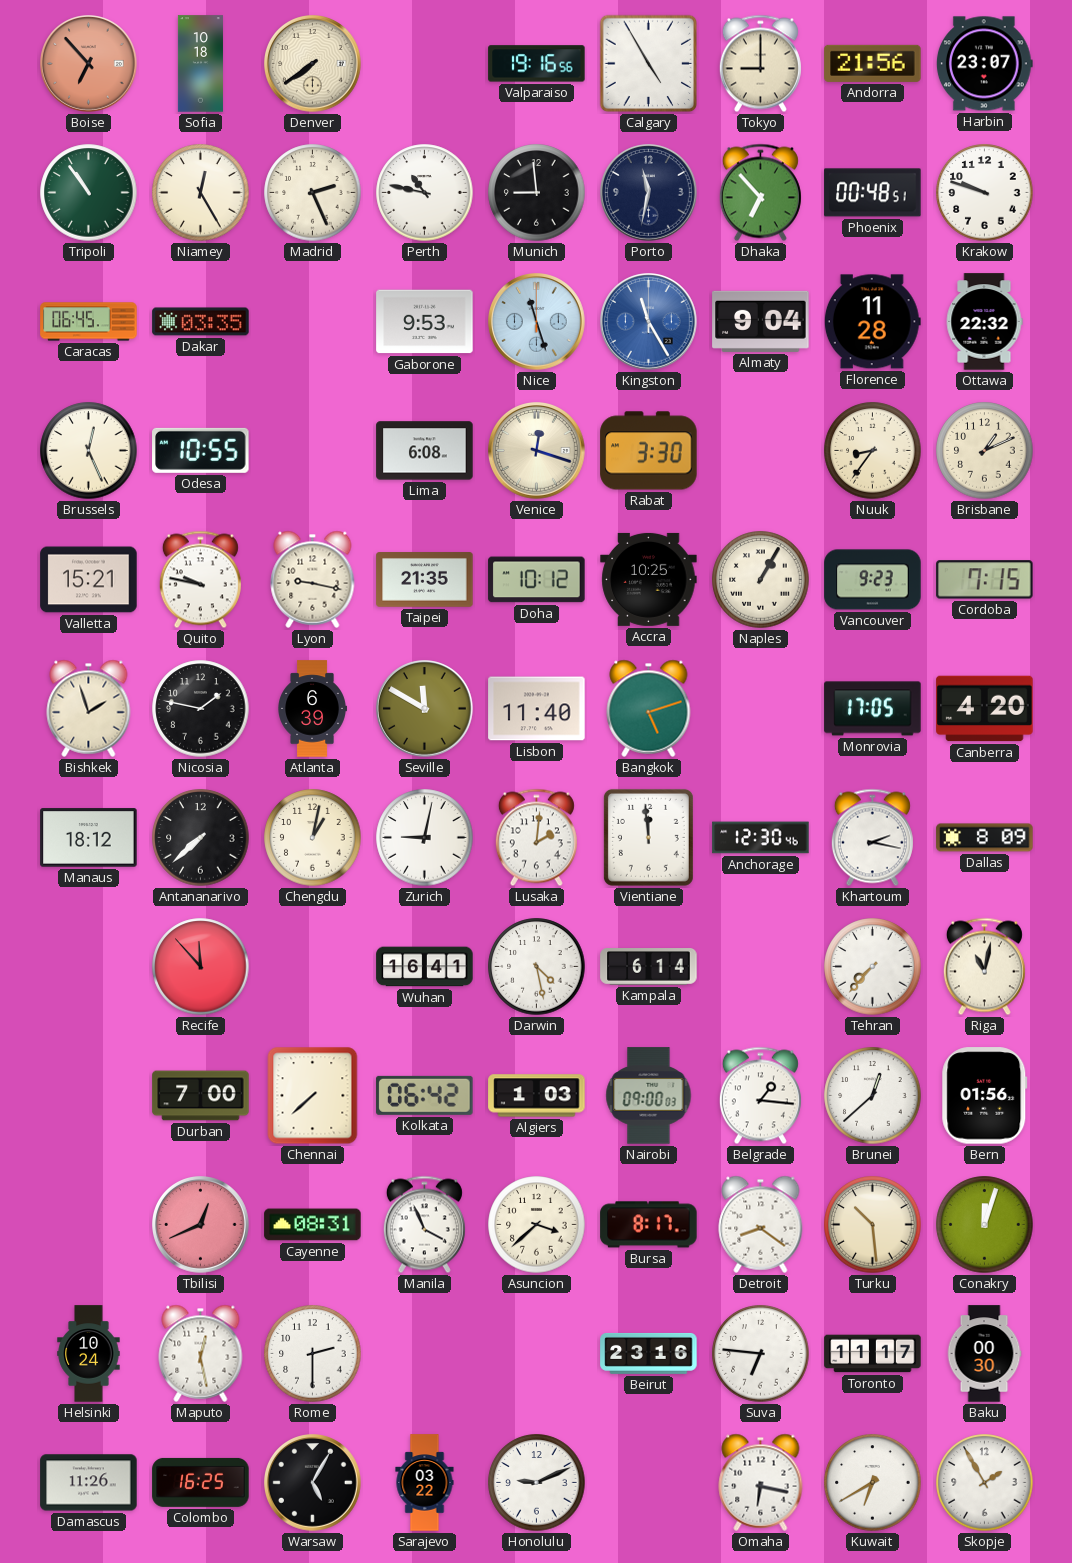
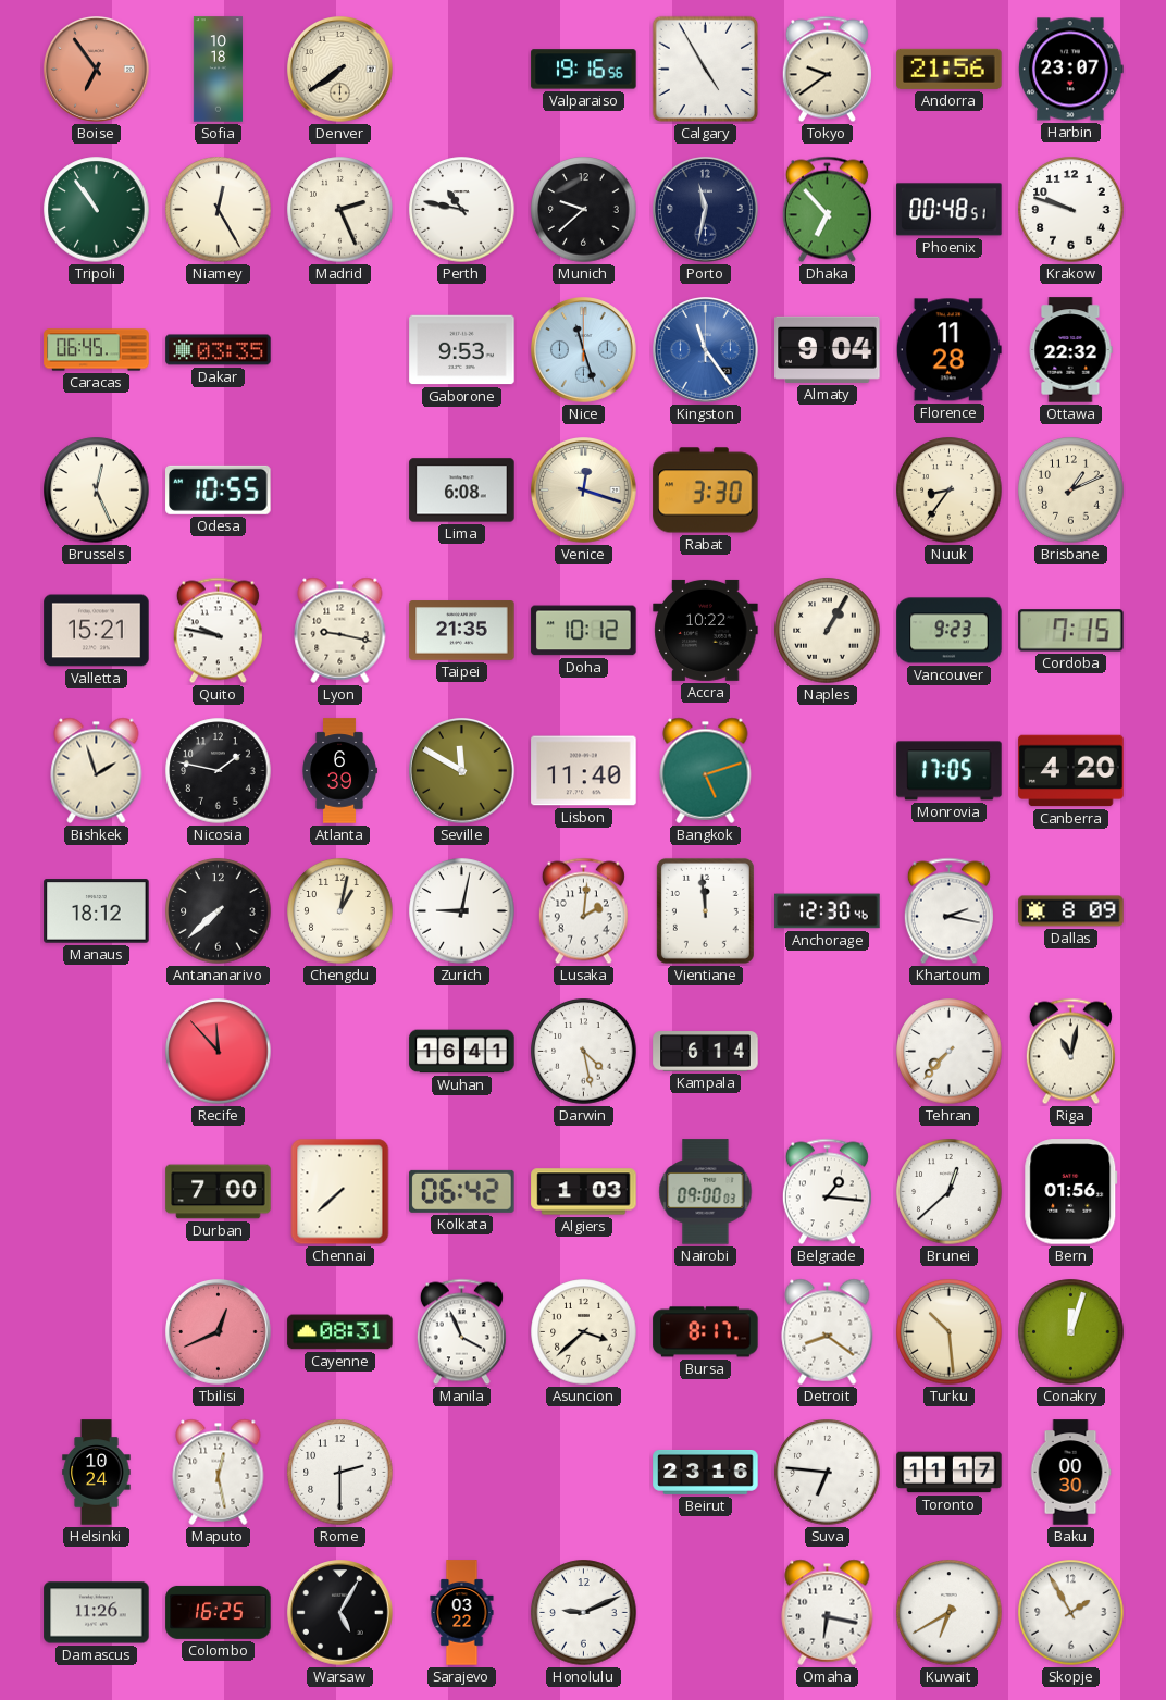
Boise: 6:53 -> 6:54 (97, 70)
Tokyo: 9:00 -> 9:39 (827, 70)
Munich: 8:59 -> 9:38 (584, 210)
Kingston: 11:25 -> 11:24 (706, 350)
Accra: 10:25 -> 10:22 (706, 630)
